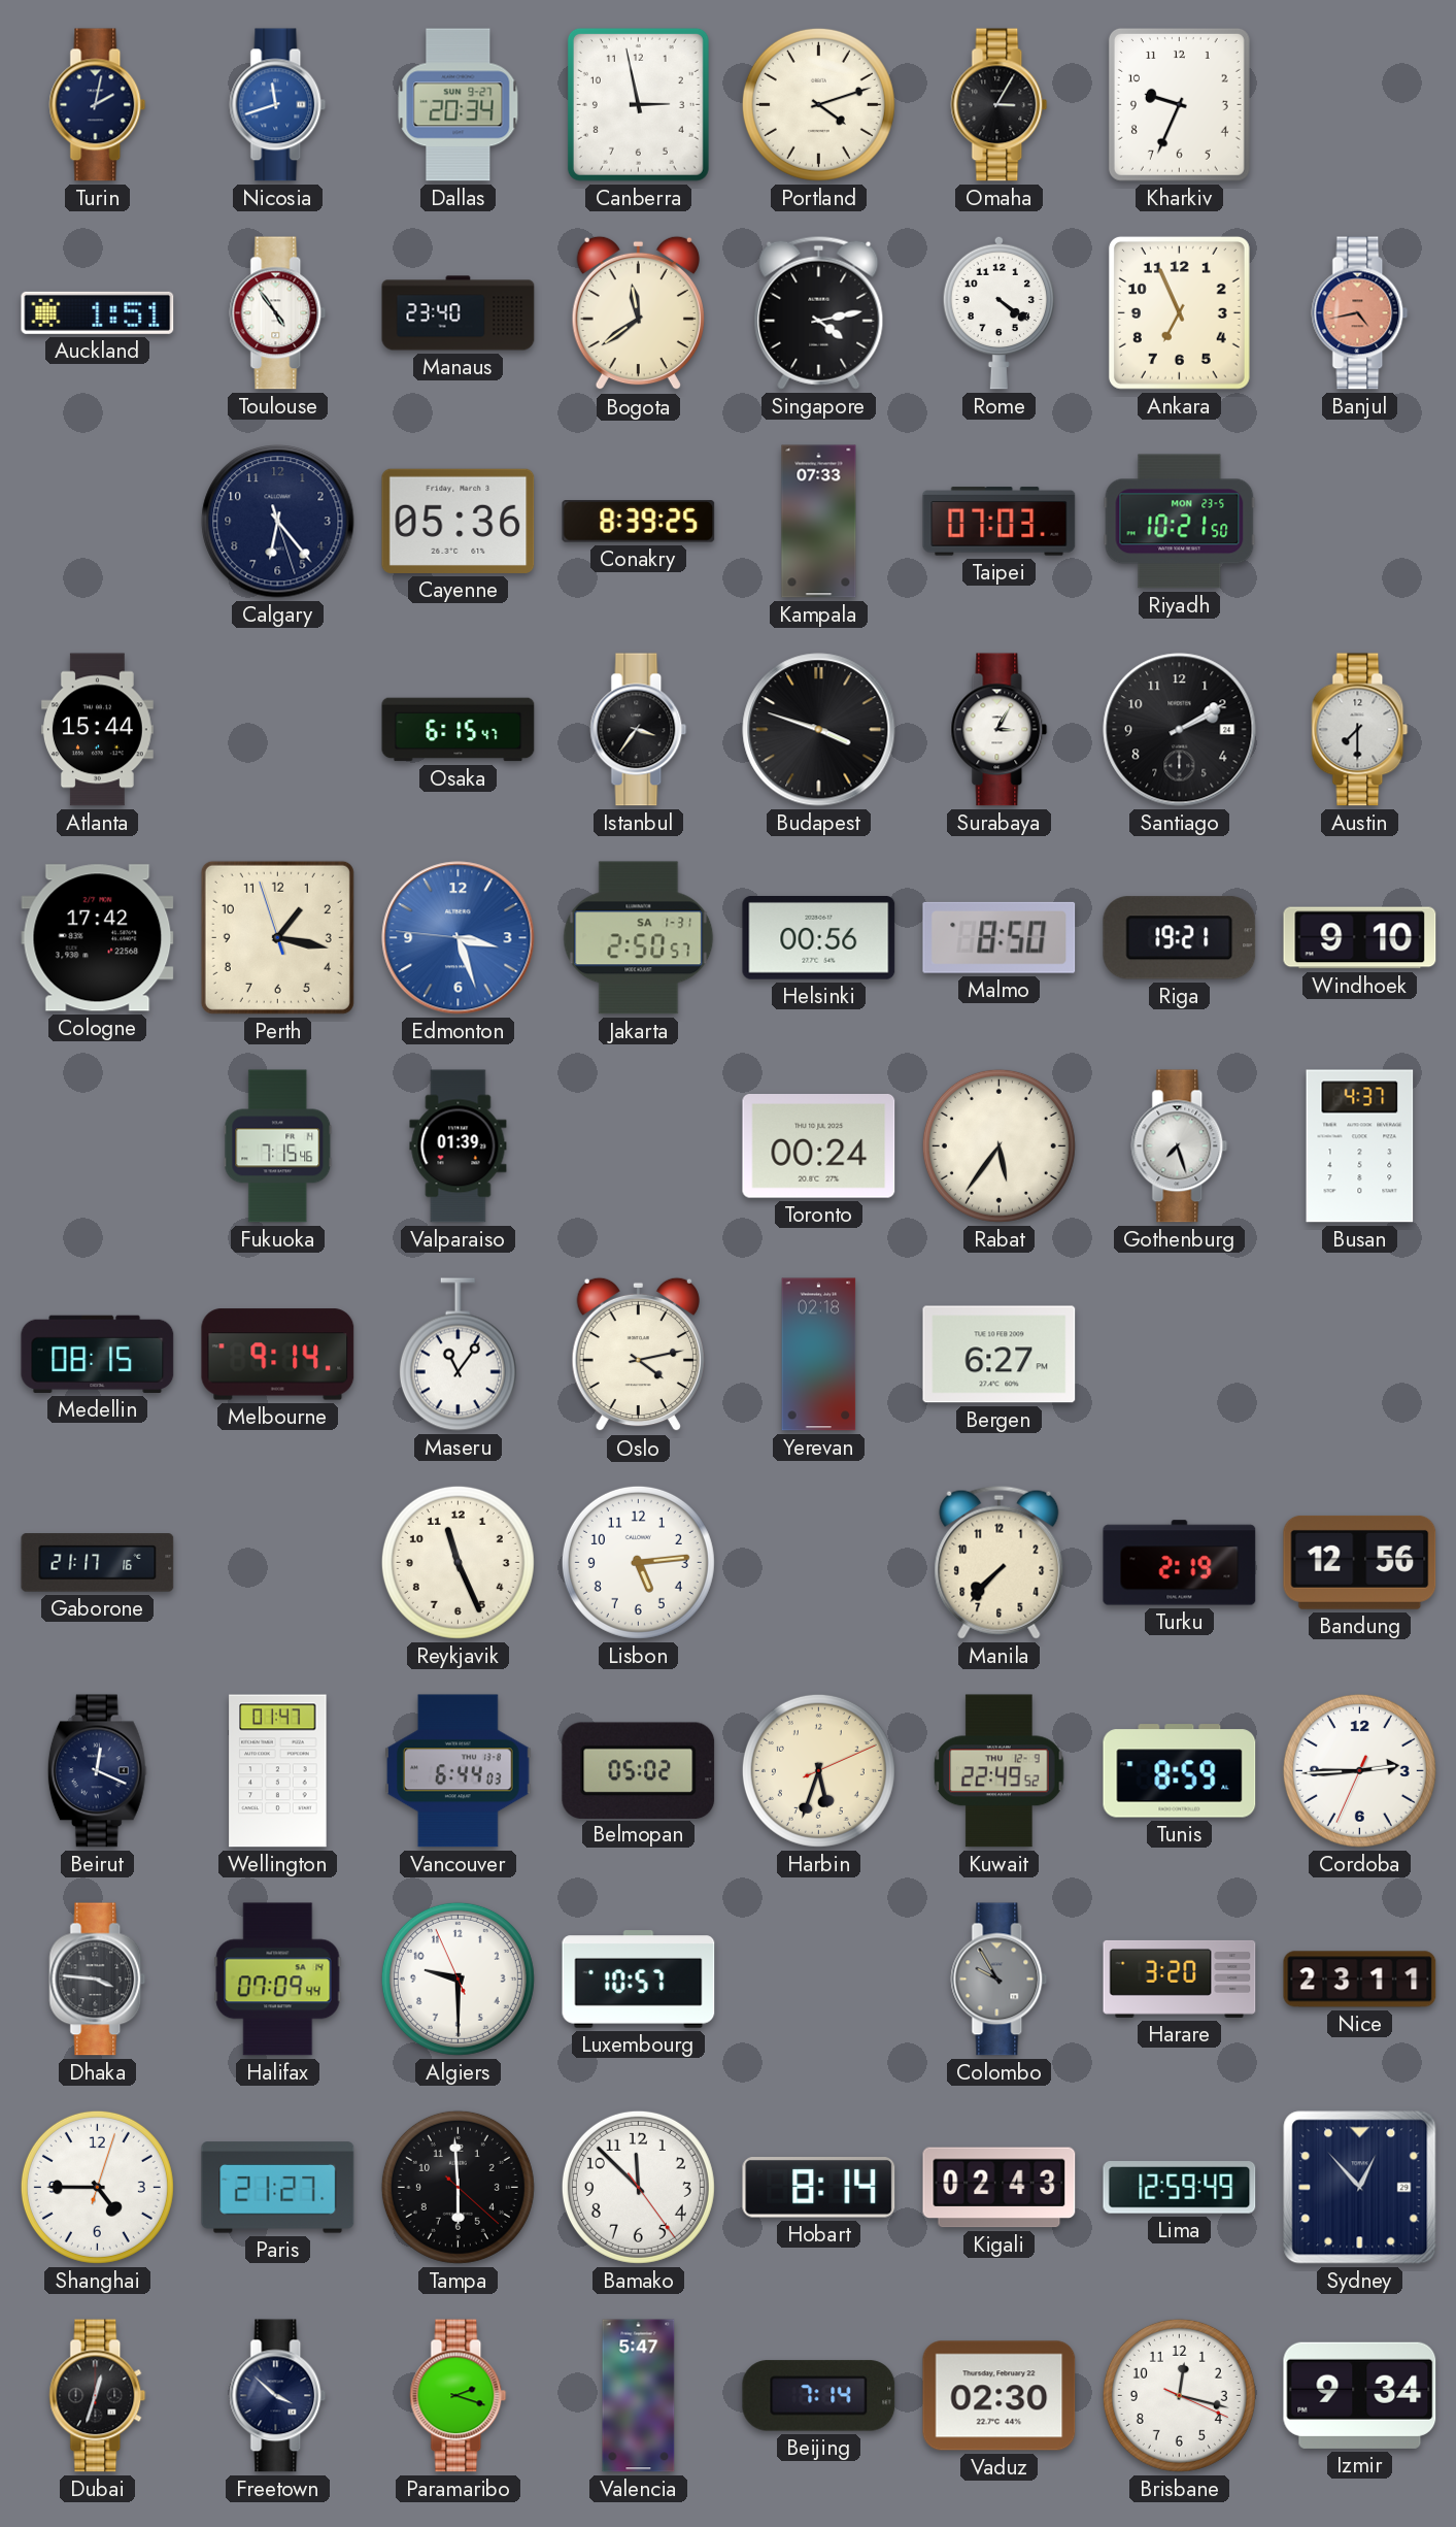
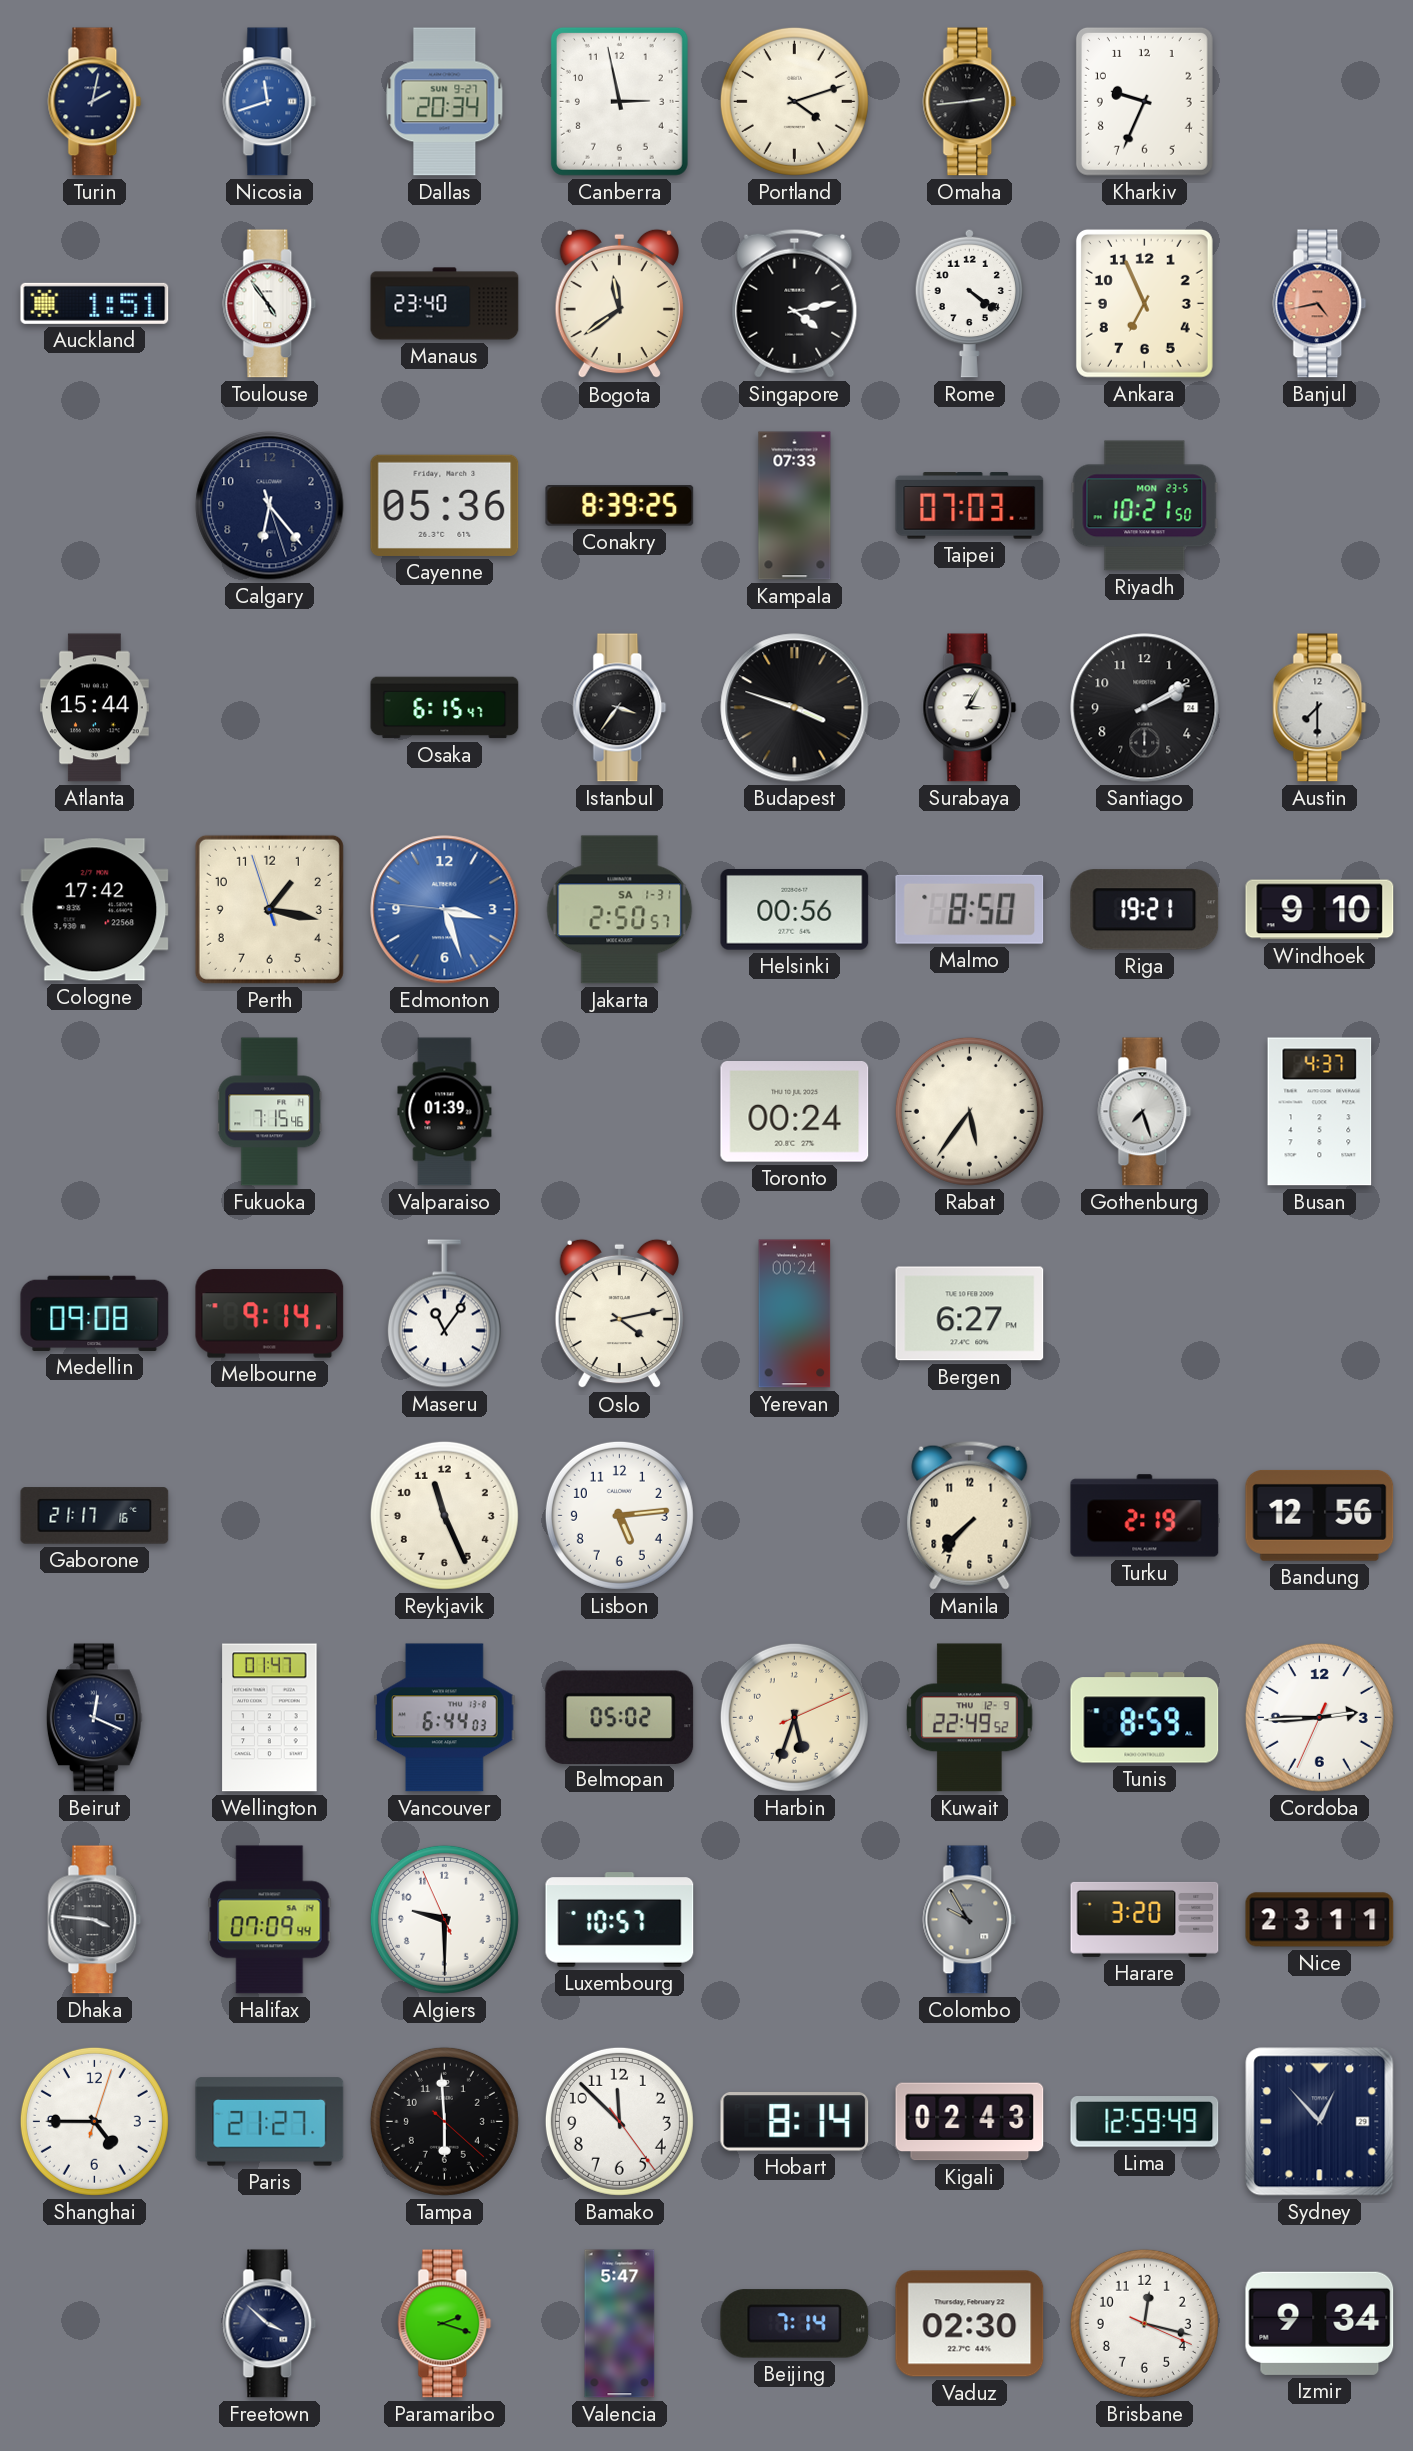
Omaha: 3:05 -> 2:44 (970, 102)
Medellin: 08:15 -> 09:08 (95, 1313)
Yerevan: 02:18 -> 00:24 (795, 1314)
Dubai: 12:33 -> none (98, 2396)
